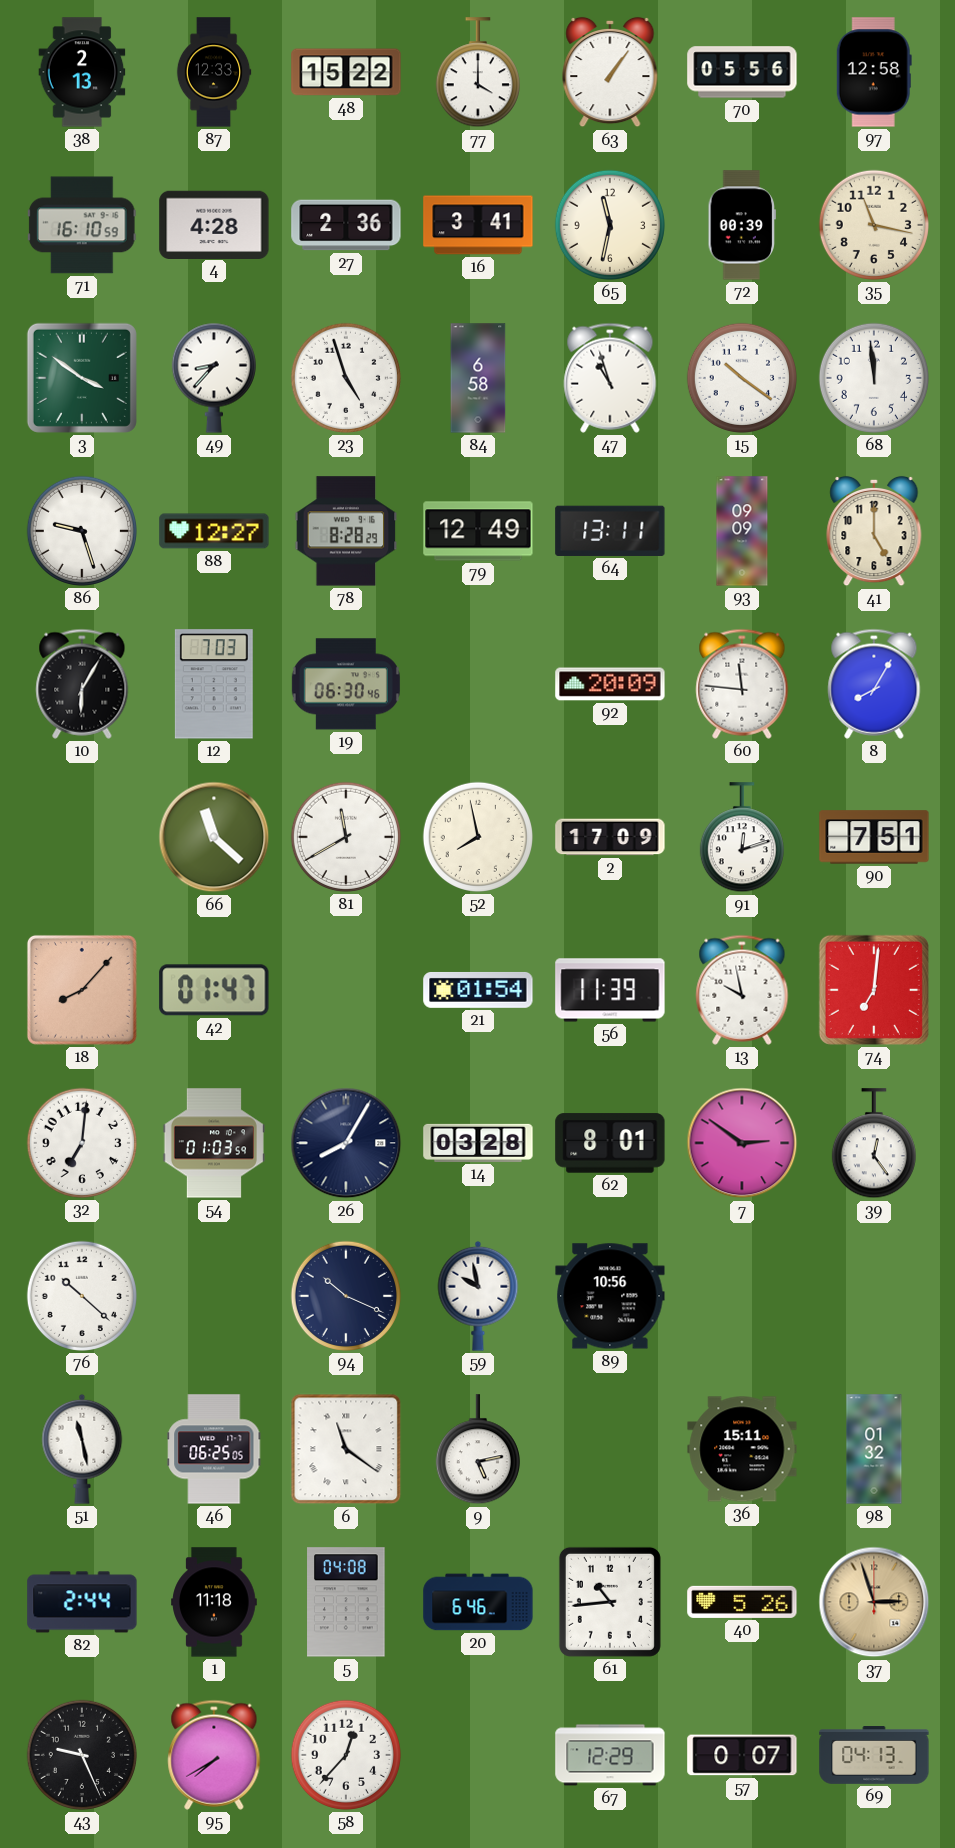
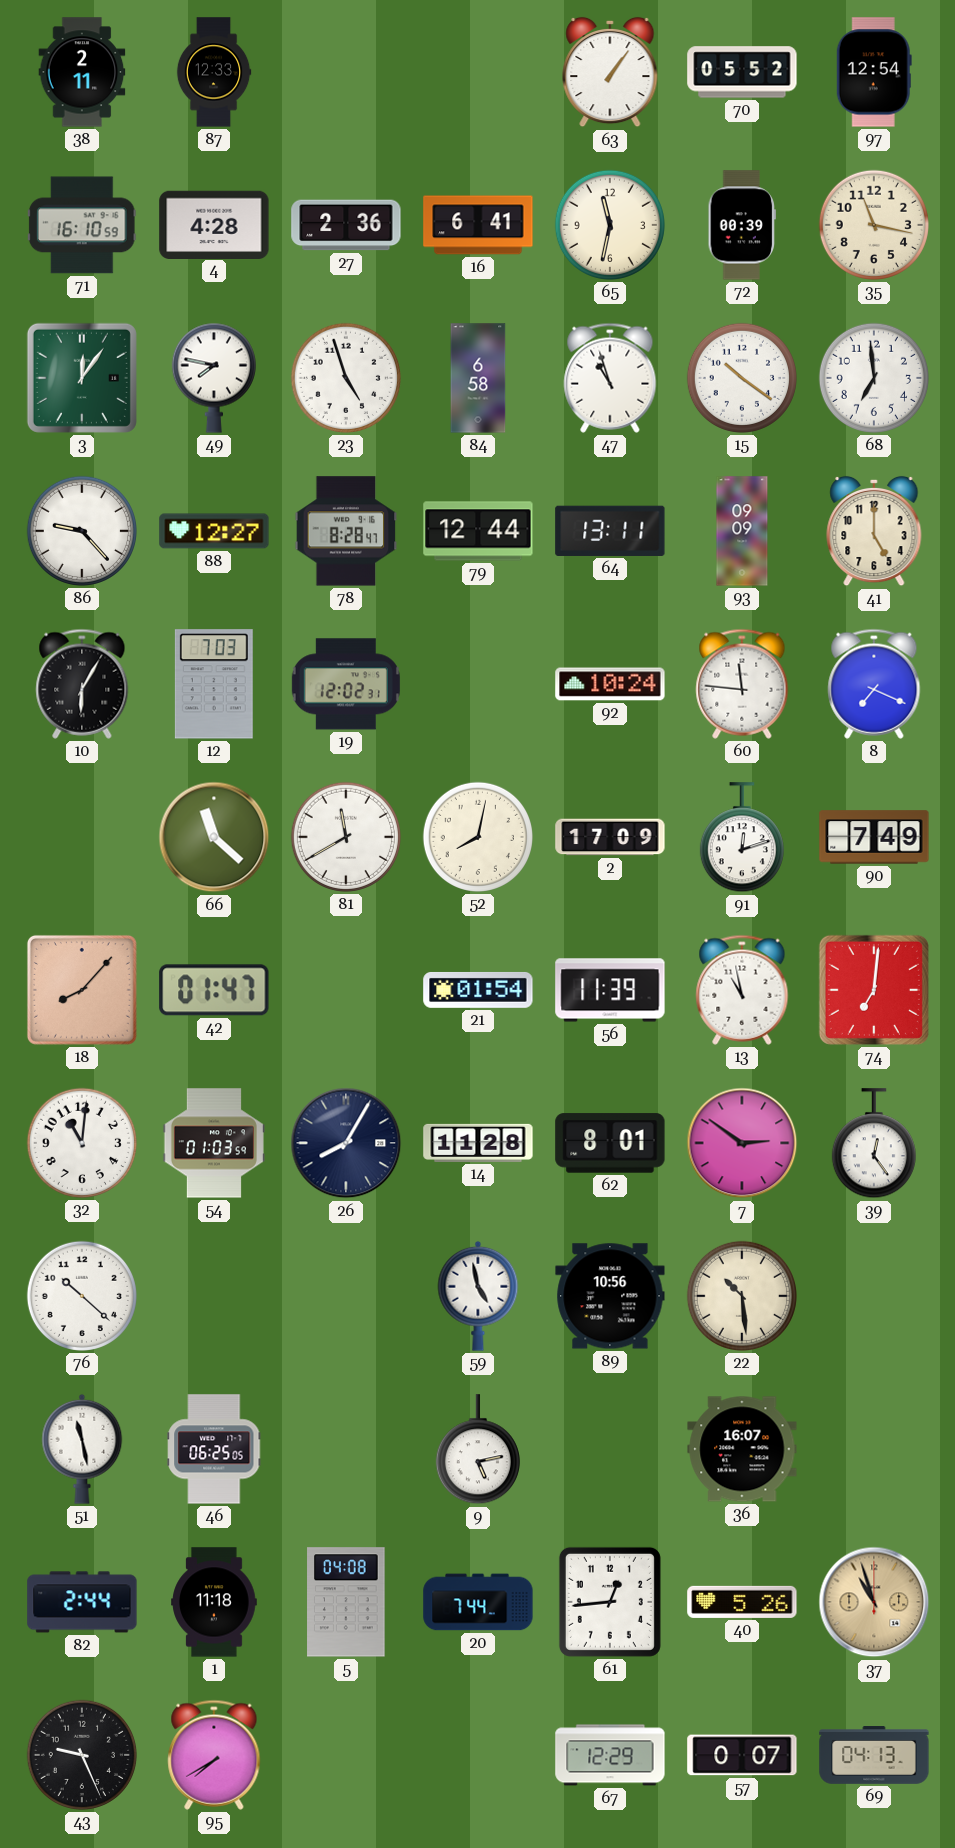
38: 2:13 -> 2:11 (82, 72)
48: 15:22 -> none (346, 72)
77: 4:00 -> none (478, 73)
70: 05:56 -> 05:52 (742, 72)
97: 12:58 -> 12:54 (874, 72)
16: 3:41 -> 6:41 (478, 225)
3: 3:51 -> 12:06 (82, 378)
49: 8:37 -> 7:47 (214, 378)
68: 11:59 -> 6:59 (874, 378)
86: 9:27 -> 9:23 (82, 531)
78: 8:28:29 -> 8:28:47 (346, 531)
79: 12:49 -> 12:44 (478, 531)
19: 06:30 -> 12:02 (346, 684)
92: 20:09 -> 10:24 (610, 684)
8: 8:05 -> 7:19 (874, 684)
52: 7:58 -> 8:02 (478, 837)
90: 7:51 -> 7:49 (874, 837)
13: 9:58 -> 10:58 (742, 990)
32: 7:01 -> 11:01 (82, 1143)
14: 03:28 -> 11:28 (478, 1143)
94: 10:19 -> none (346, 1296)
59: 9:58 -> 4:58 (478, 1296)
22: none -> 10:29 (742, 1296)
6: 11:21 -> none (346, 1449)
36: 15:11 -> 16:07 (742, 1449)
98: 01:32 -> none (874, 1449)
20: 6:46 -> 7:44 (478, 1602)
61: 10:44 -> 12:44 (610, 1602)
37: 2:57 -> 10:57 (874, 1602)
58: 12:37 -> none (346, 1755)
